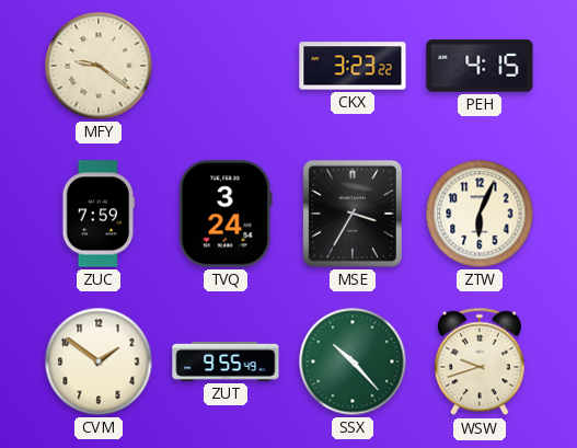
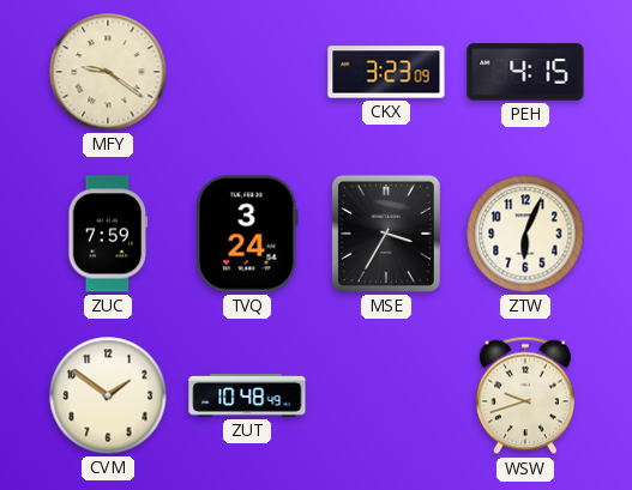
CKX: 3:23:22 -> 3:23:09 (386, 72)
ZUT: 9:55 -> 10:48 (247, 395)
SSX: 10:23 -> none (353, 361)
